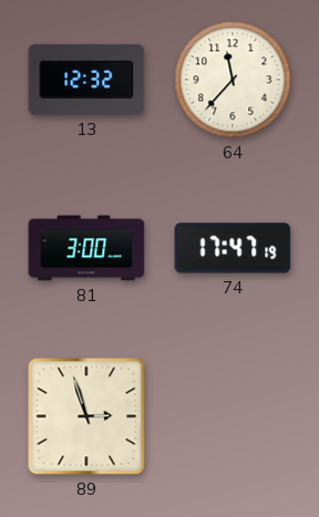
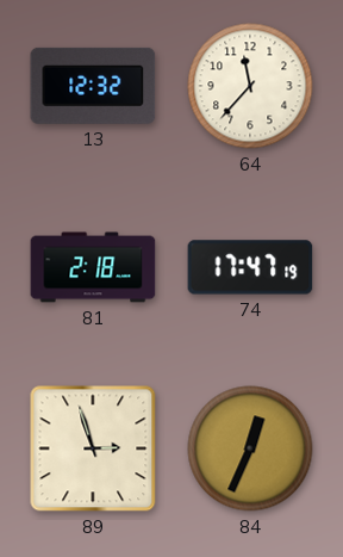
81: 3:00 -> 2:18 (93, 267)
84: none -> 12:34 (250, 448)
